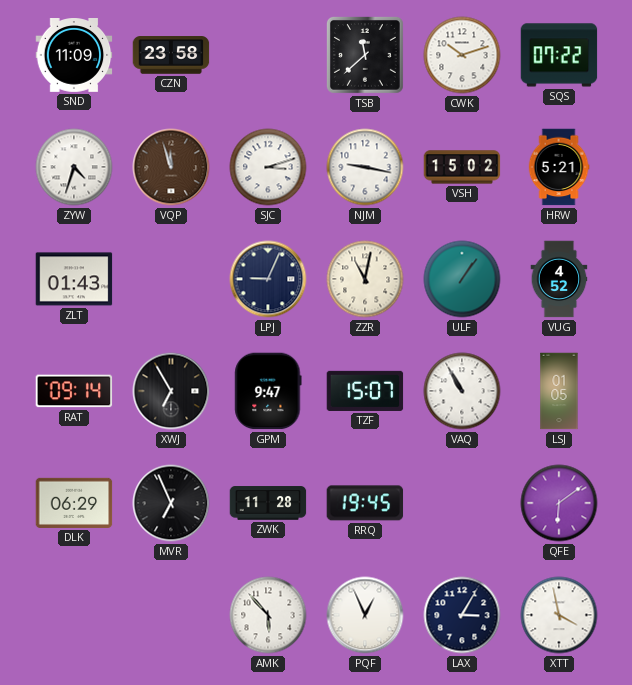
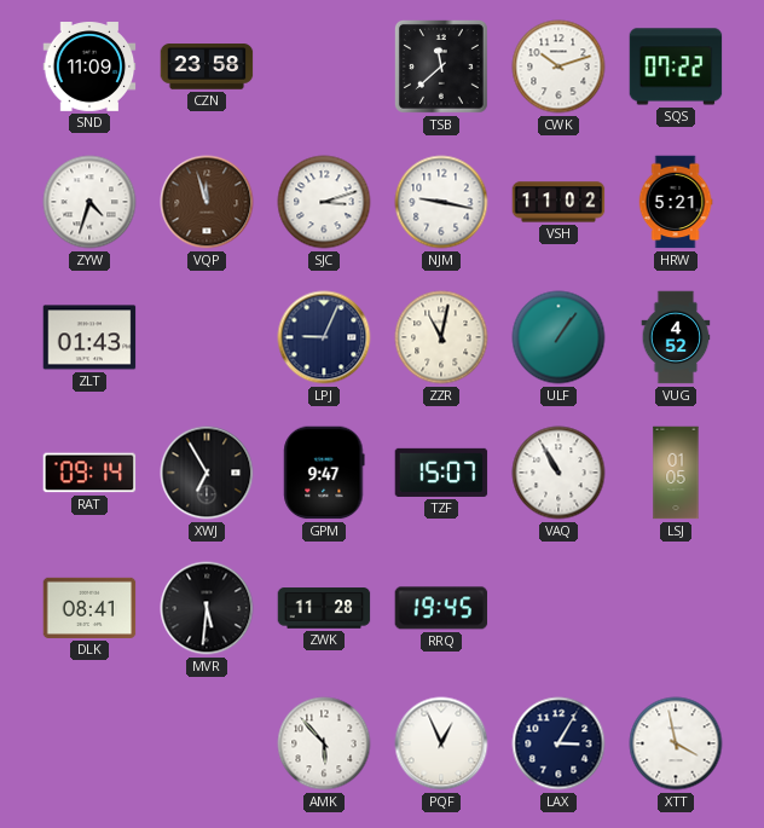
VSH: 15:02 -> 11:02 (558, 202)
DLK: 06:29 -> 08:41 (89, 608)
MVR: 6:56 -> 5:31 (207, 608)
QFE: 6:09 -> none (559, 503)
